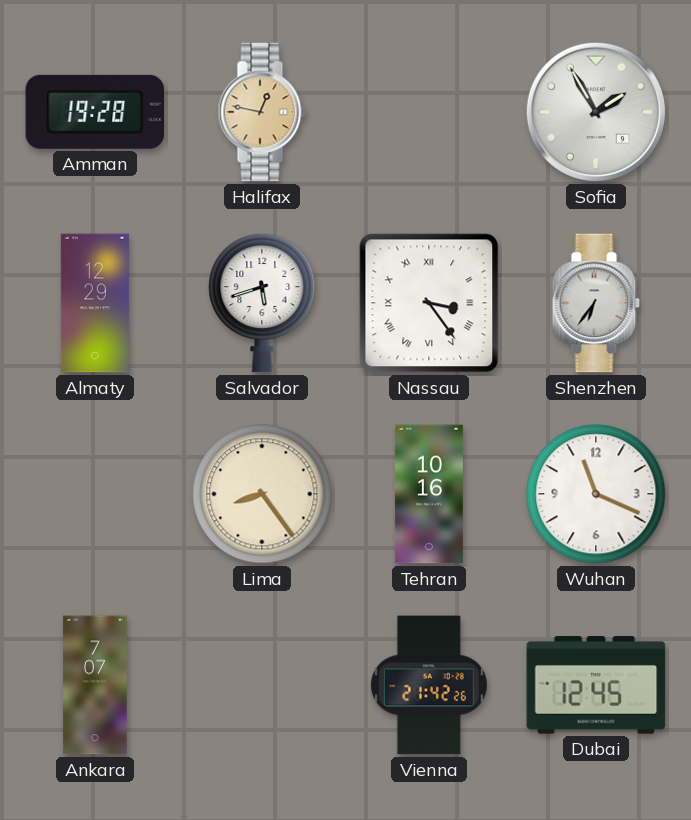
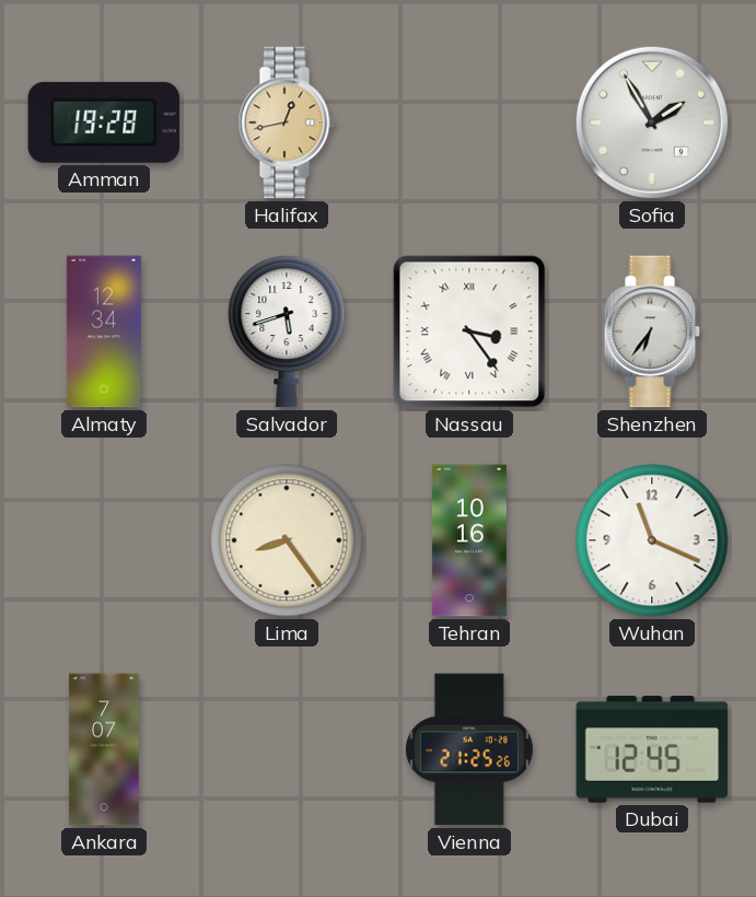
Halifax: 12:47 -> 12:43 (287, 123)
Almaty: 12:29 -> 12:34 (104, 331)
Vienna: 21:42 -> 21:25 (469, 749)
